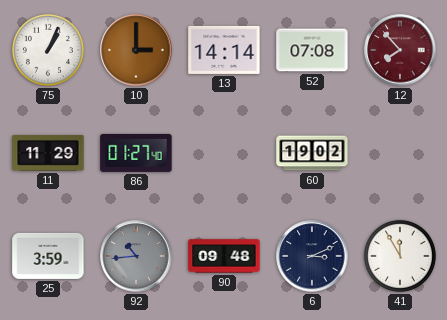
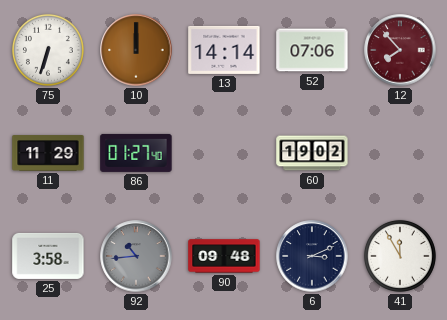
75: 1:04 -> 6:33 (48, 50)
10: 3:00 -> 12:00 (136, 50)
52: 07:08 -> 07:06 (312, 50)
25: 3:59 -> 3:58 (48, 256)
